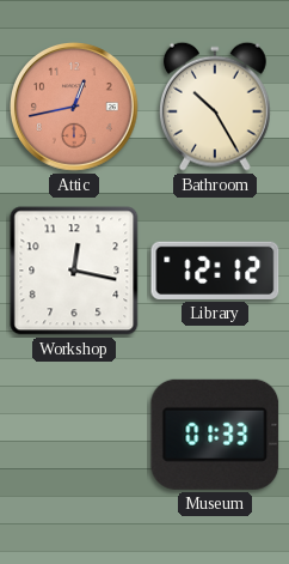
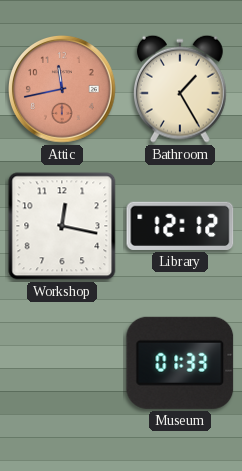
Attic: 12:43 -> 11:43 (62, 89)
Bathroom: 10:25 -> 1:25 (180, 89)
